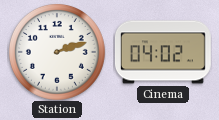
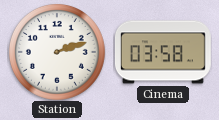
Cinema: 04:02 -> 03:58 (163, 52)
